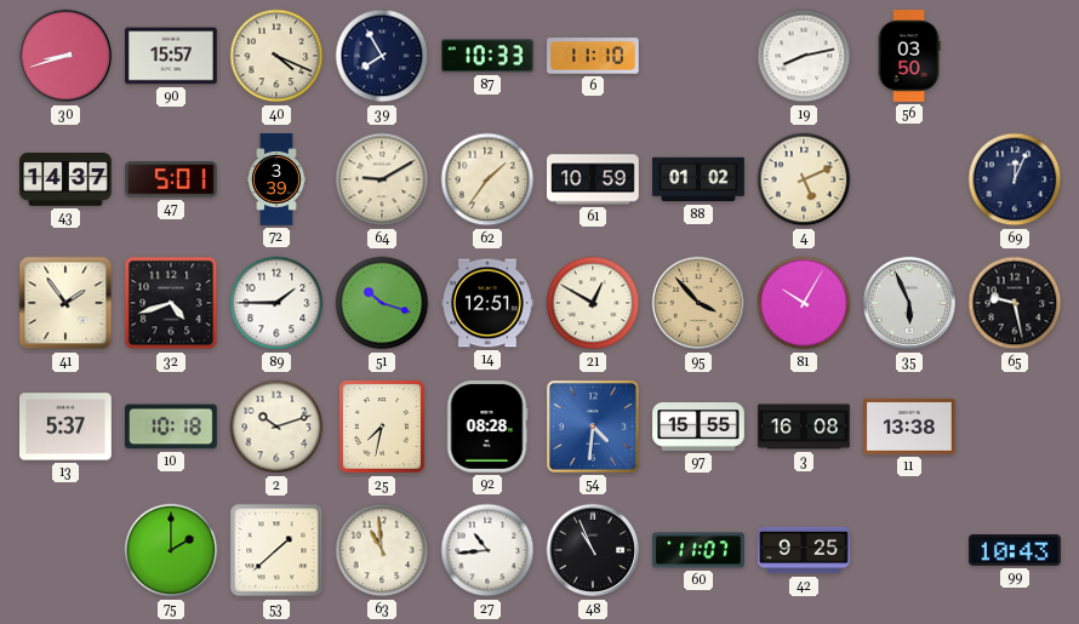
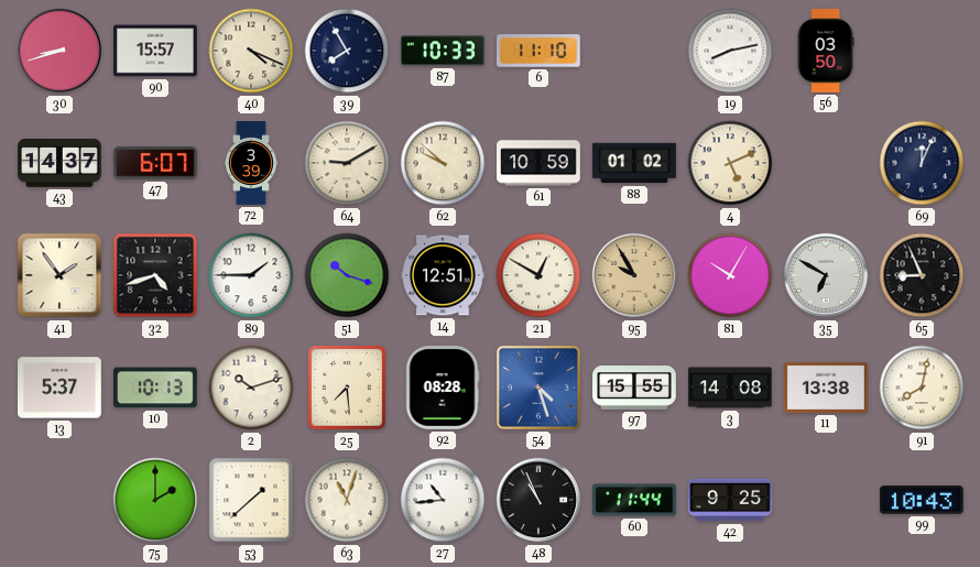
47: 5:01 -> 6:07 (155, 163)
62: 1:36 -> 9:52 (443, 163)
95: 3:53 -> 9:55 (634, 275)
35: 5:56 -> 6:50 (826, 275)
65: 9:28 -> 8:56 (922, 275)
10: 10:18 -> 10:13 (155, 388)
25: 7:32 -> 7:29 (348, 389)
54: 4:31 -> 4:27 (538, 388)
3: 16:08 -> 14:08 (731, 388)
91: none -> 8:02 (922, 388)
63: 10:59 -> 11:03 (347, 500)
60: 11:07 -> 11:44 (635, 500)
